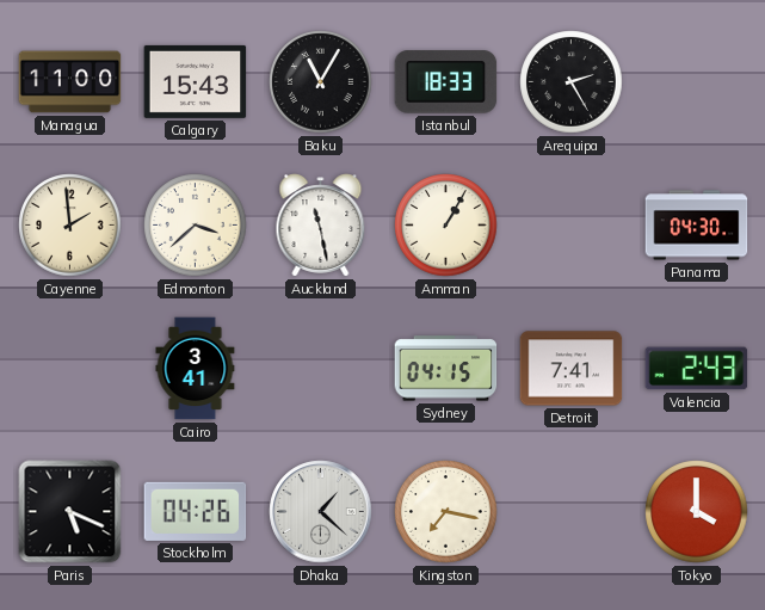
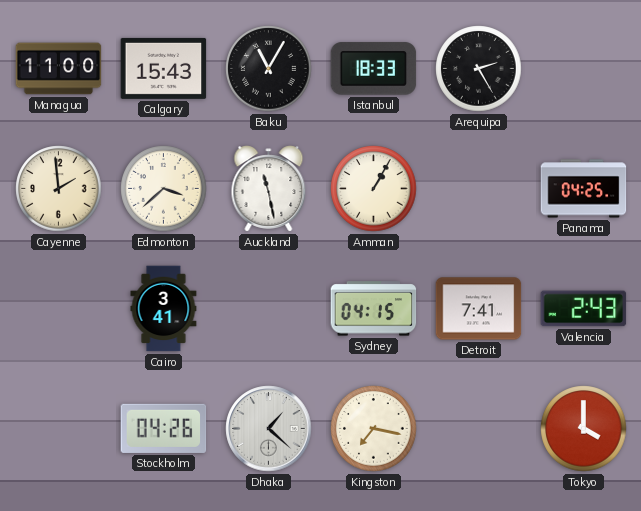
Panama: 04:30 -> 04:25 (584, 189)
Paris: 5:19 -> none (70, 512)
